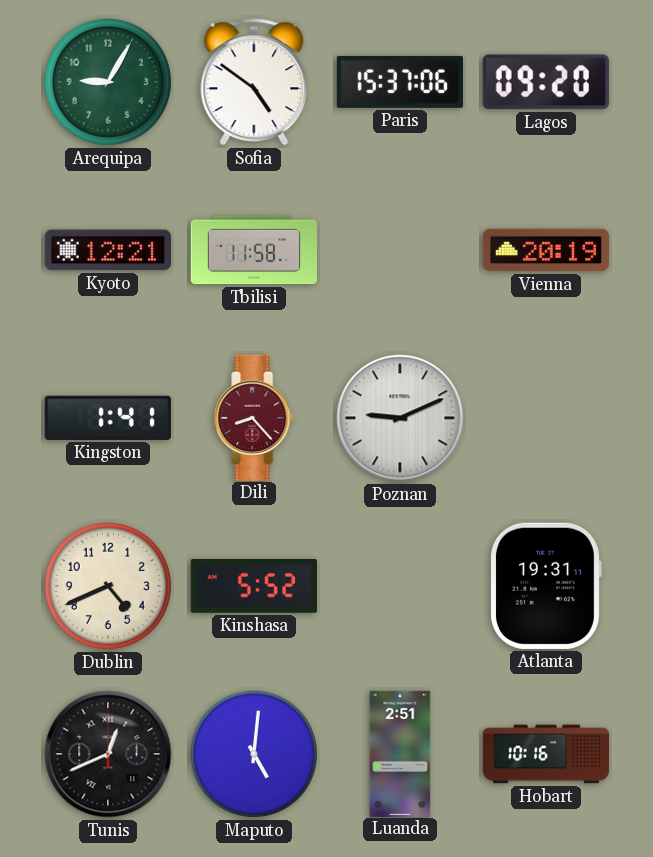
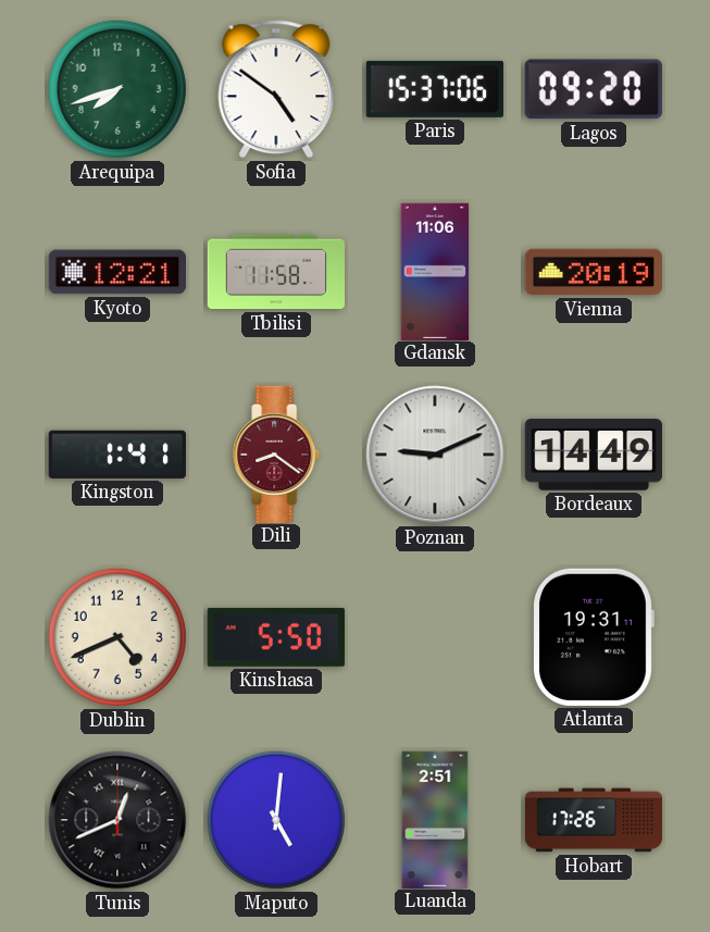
Arequipa: 9:05 -> 7:42 (117, 89)
Gdansk: none -> 11:06 (435, 271)
Dili: 8:23 -> 8:21 (277, 453)
Bordeaux: none -> 14:49 (594, 455)
Kinshasa: 5:52 -> 5:50 (276, 637)
Hobart: 10:16 -> 17:26 (594, 820)
